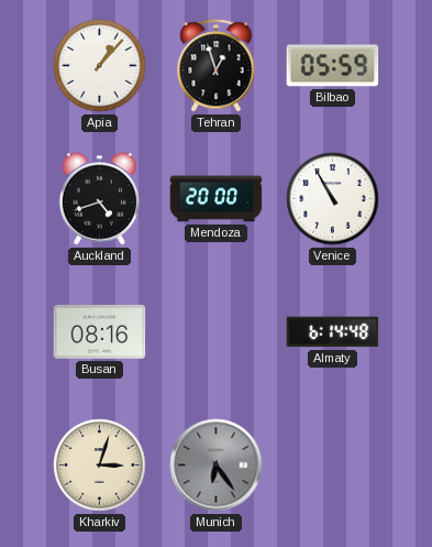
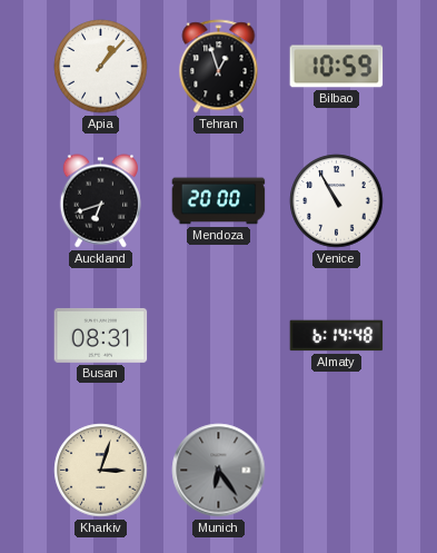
Bilbao: 05:59 -> 10:59 (337, 67)
Auckland: 4:42 -> 6:42 (100, 201)
Busan: 08:16 -> 08:31 (101, 335)
